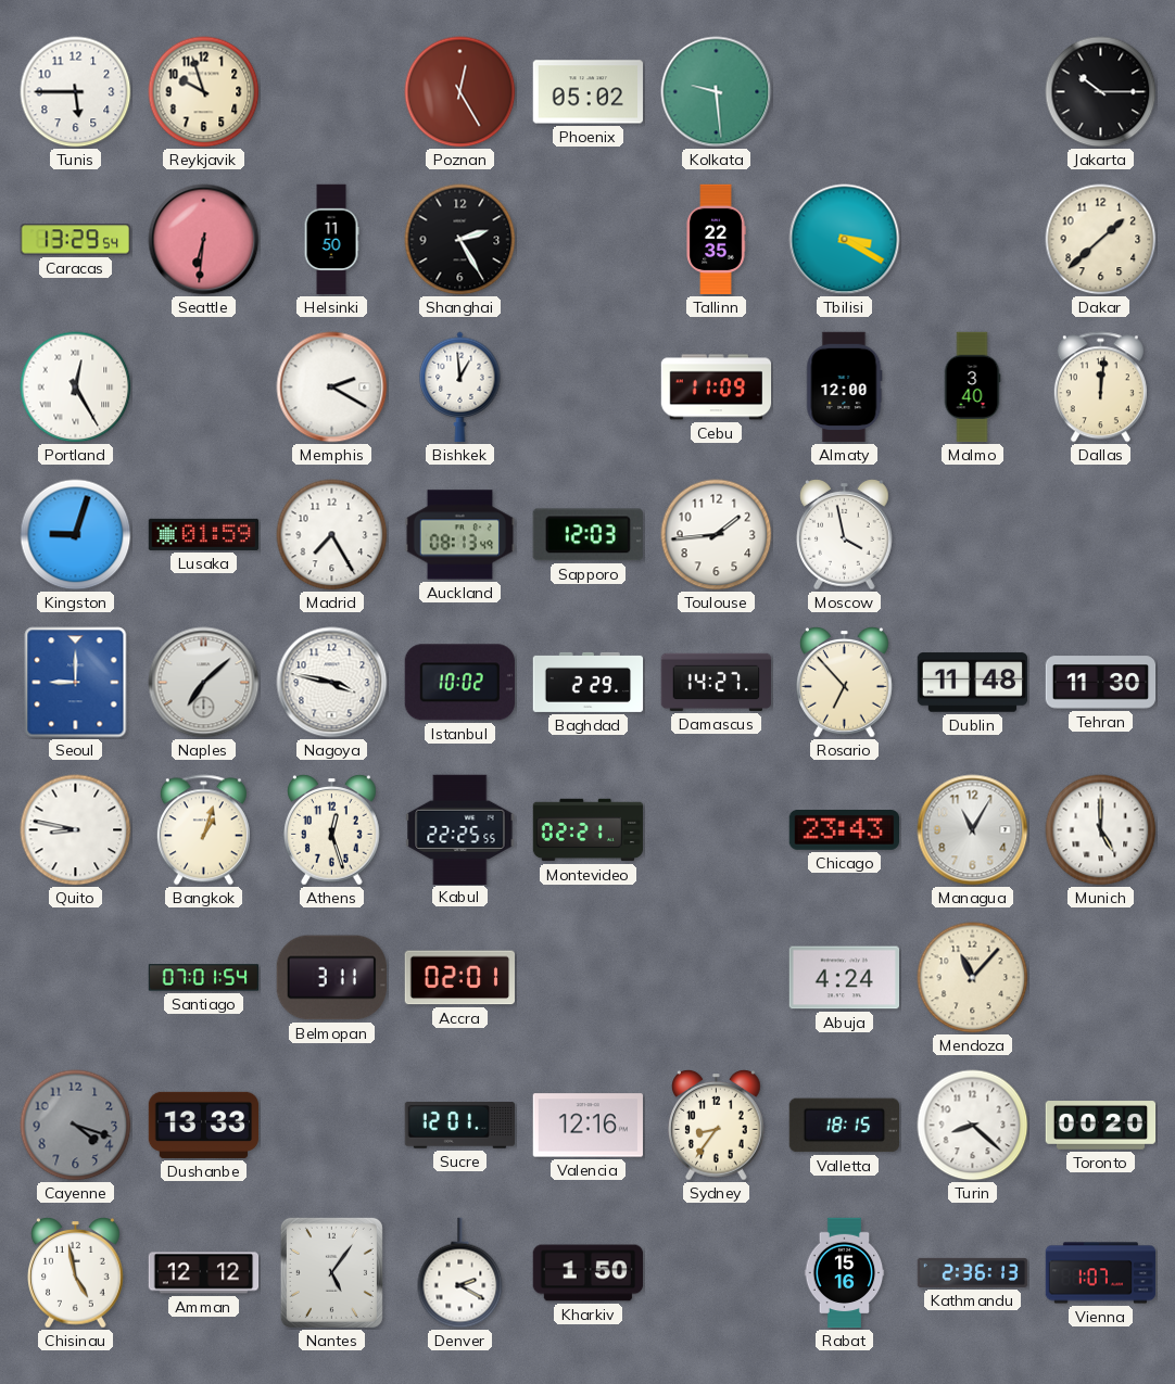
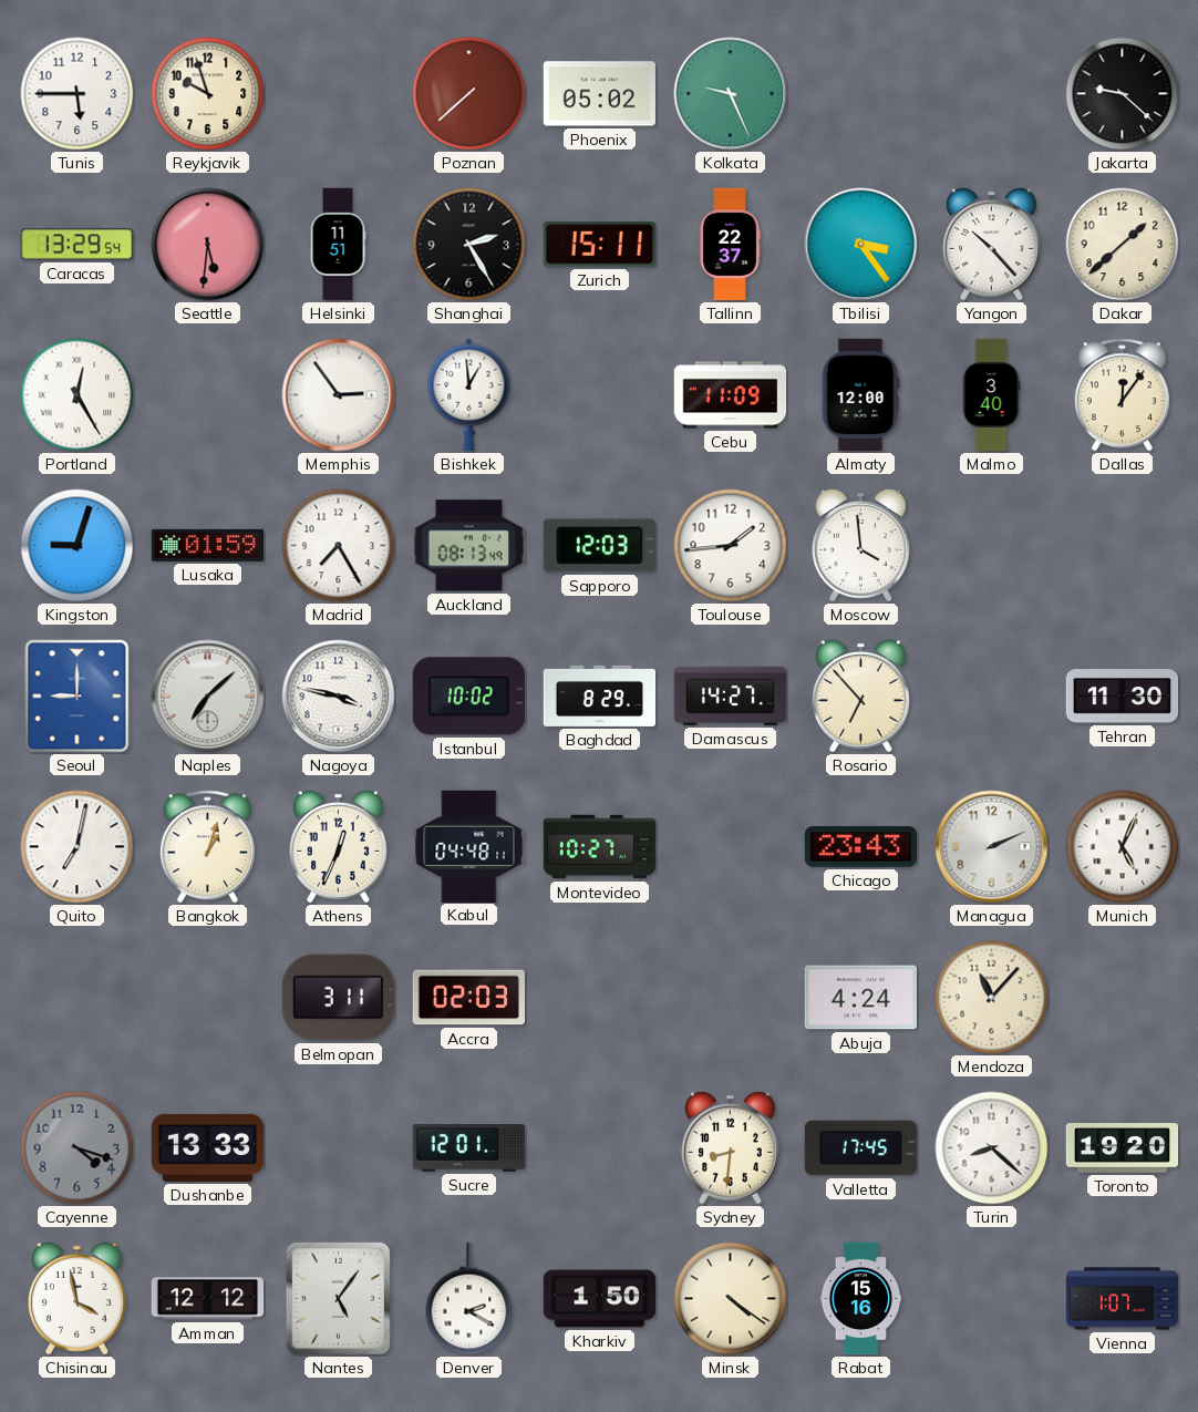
Poznan: 12:25 -> 7:38 (469, 94)
Kolkata: 9:29 -> 9:26 (731, 94)
Jakarta: 10:15 -> 9:22 (1123, 94)
Seattle: 6:31 -> 5:31 (208, 245)
Helsinki: 11:50 -> 11:51 (338, 245)
Zurich: none -> 15:11 (599, 245)
Tallinn: 22:35 -> 22:37 (730, 245)
Tbilisi: 3:20 -> 3:24 (861, 245)
Yangon: none -> 10:23 (992, 245)
Memphis: 2:20 -> 2:54 (339, 395)
Dallas: 12:01 -> 12:06 (1122, 395)
Moscow: 3:58 -> 3:59 (861, 546)
Baghdad: 2:29 -> 8:29 (600, 695)
Dublin: 11:48 -> none (973, 683)
Quito: 8:47 -> 7:02 (78, 847)
Athens: 12:27 -> 12:34 (339, 847)
Kabul: 22:25 -> 04:48 (469, 846)
Montevideo: 02:21 -> 10:27 (600, 847)
Managua: 11:05 -> 2:11 (992, 847)
Munich: 5:00 -> 5:04 (1123, 847)
Santiago: 07:01 -> none (204, 978)
Accra: 02:01 -> 02:03 (468, 998)
Valencia: 12:16 -> none (587, 1126)
Sydney: 8:36 -> 8:31 (731, 1148)
Valletta: 18:15 -> 17:45 (860, 1148)
Toronto: 00:20 -> 19:20 (1123, 1148)
Chisinau: 4:58 -> 3:58 (78, 1299)
Minsk: none -> 4:21 (731, 1299)
Kathmandu: 2:36 -> none (973, 1272)
